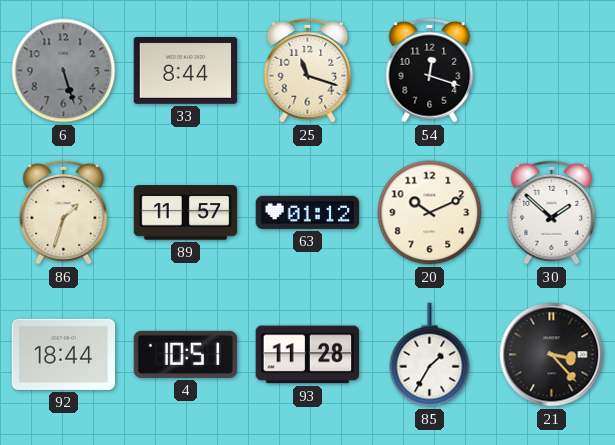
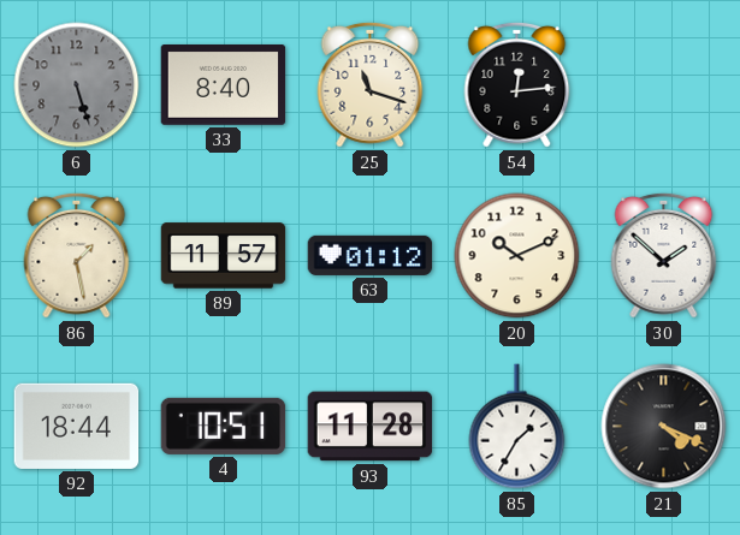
33: 8:44 -> 8:40 (224, 85)
54: 12:18 -> 12:14 (517, 84)
86: 1:33 -> 1:28 (77, 255)
21: 3:23 -> 4:19 (664, 427)
